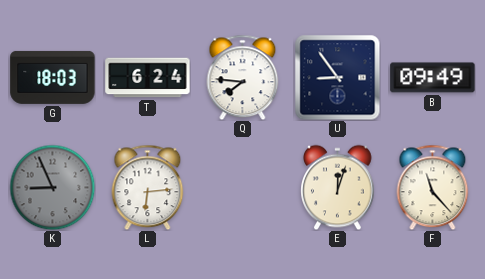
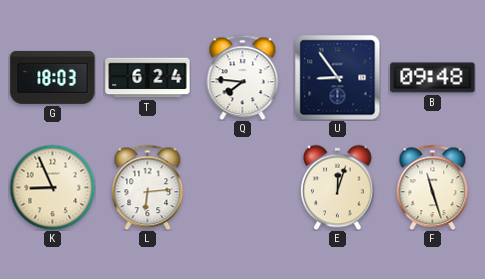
B: 09:49 -> 09:48 (433, 78)
K dial: grey -> cream (52, 187)
F: 11:23 -> 11:27 (433, 187)
